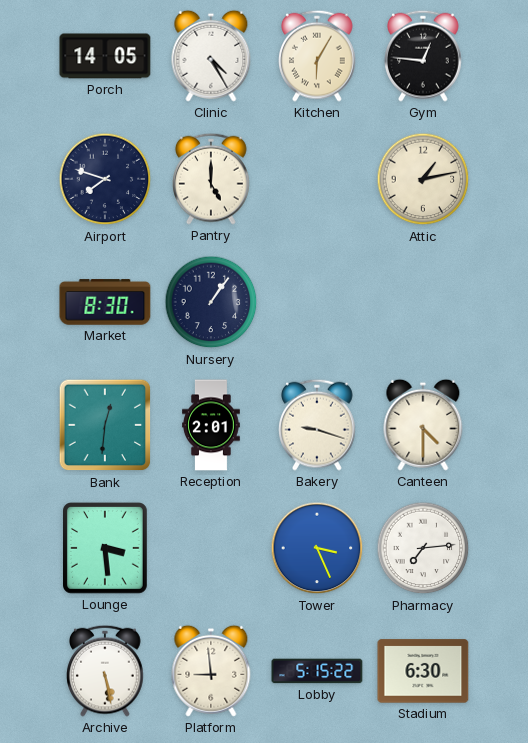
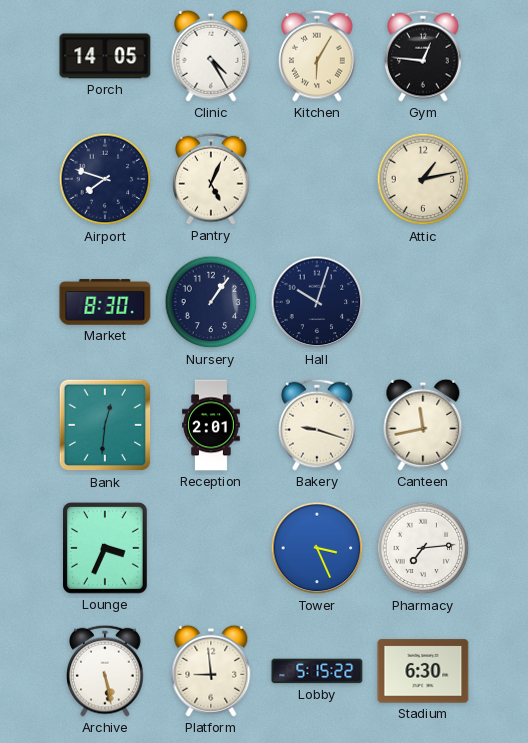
Pantry: 5:00 -> 5:04 (212, 179)
Hall: none -> 10:03 (317, 302)
Canteen: 4:30 -> 11:43 (423, 425)
Lounge: 3:29 -> 3:34 (106, 549)
